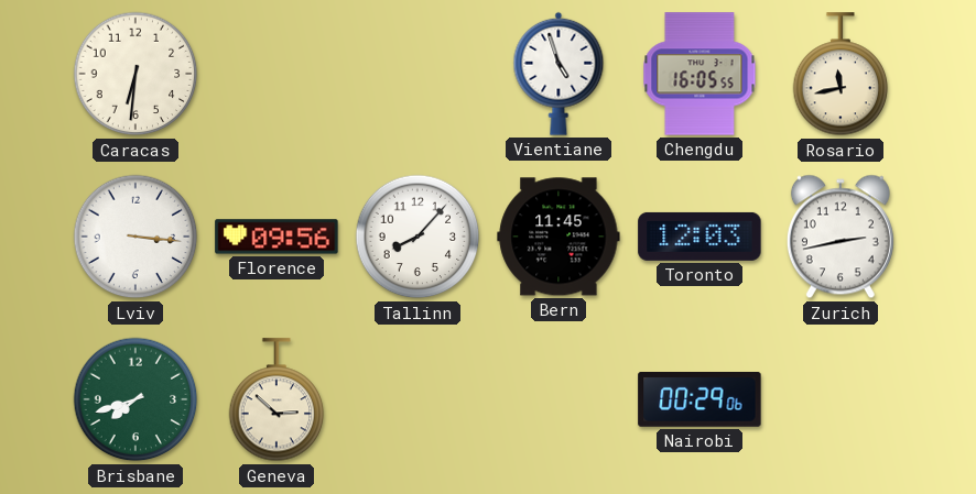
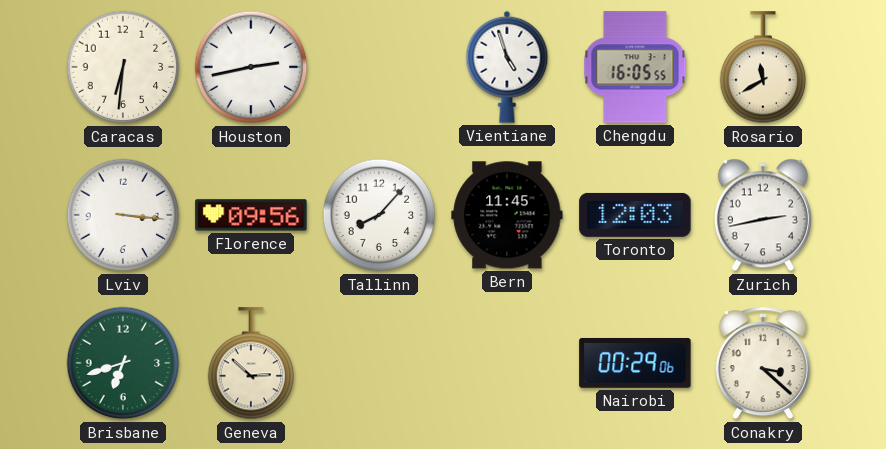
Houston: none -> 2:43 (251, 67)
Rosario: 11:43 -> 11:40 (763, 68)
Brisbane: 7:42 -> 6:42 (123, 363)
Conakry: none -> 3:22 (763, 364)
